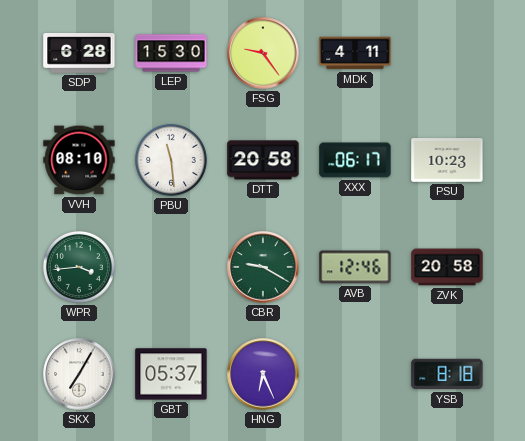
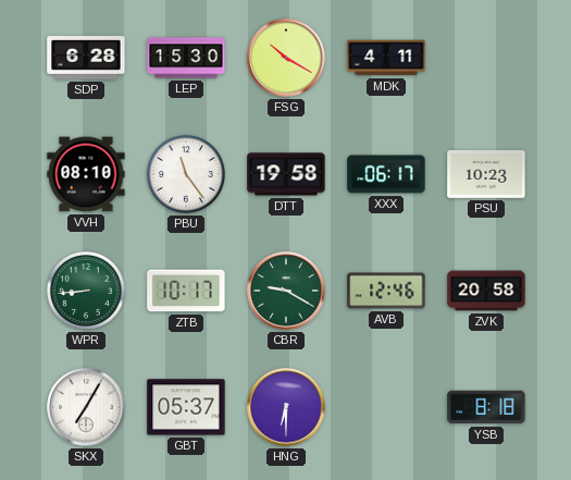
FSG: 9:24 -> 10:20 (286, 58)
PBU: 11:29 -> 11:24 (186, 174)
DTT: 20:58 -> 19:58 (286, 174)
WPR: 3:44 -> 8:44 (86, 291)
ZTB: none -> 10:17 (186, 291)
HNG: 6:26 -> 6:30 (286, 407)
